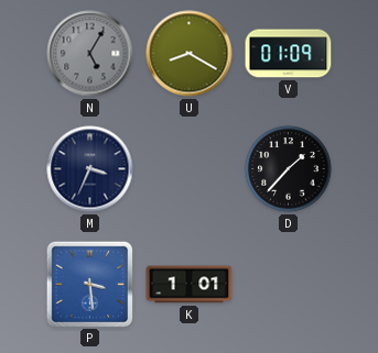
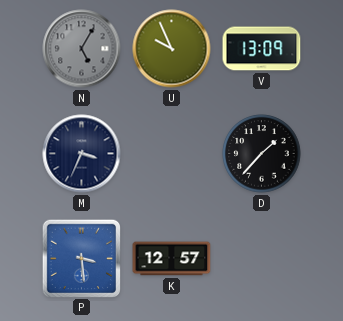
U: 8:20 -> 9:56 (172, 49)
V: 01:09 -> 13:09 (262, 49)
K: 1:01 -> 12:57 (172, 259)
